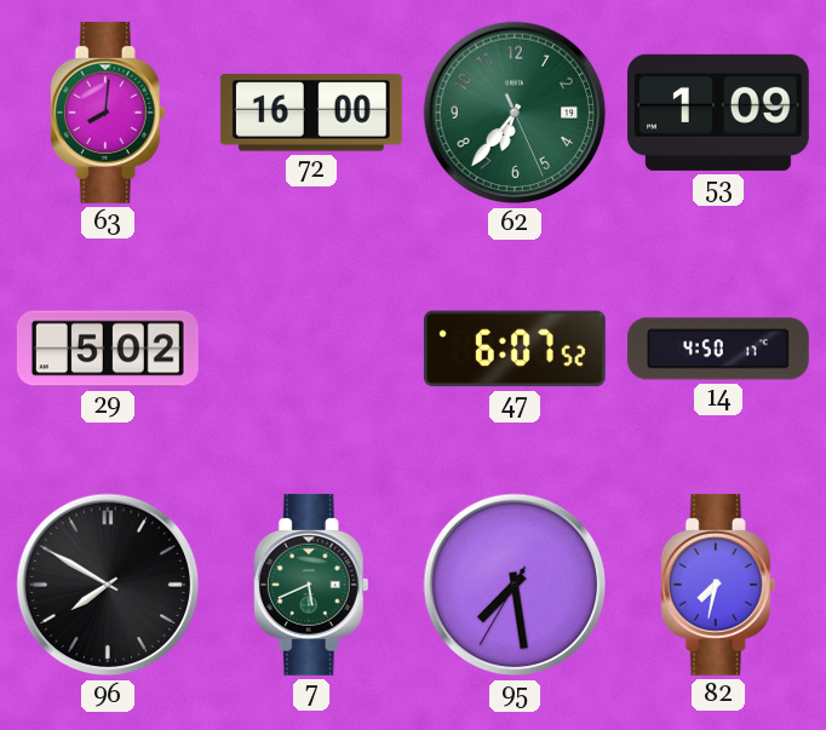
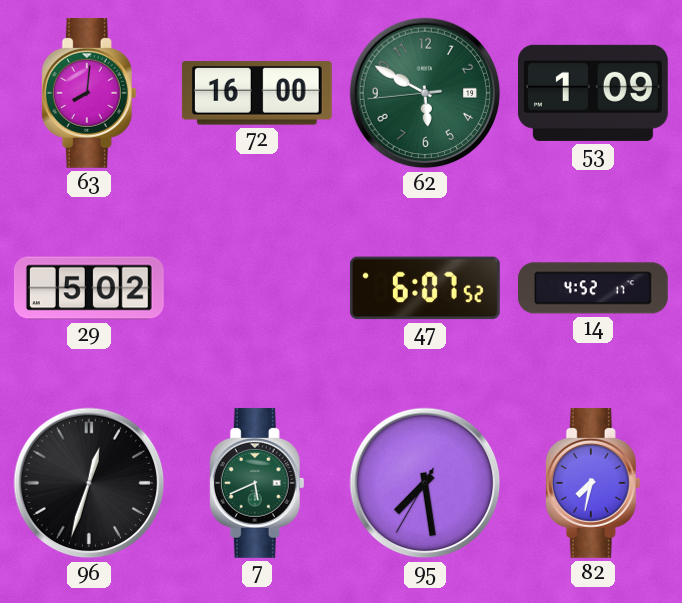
62: 6:36 -> 5:49 (425, 93)
14: 4:50 -> 4:52 (593, 288)
96: 7:50 -> 12:33 (89, 483)
